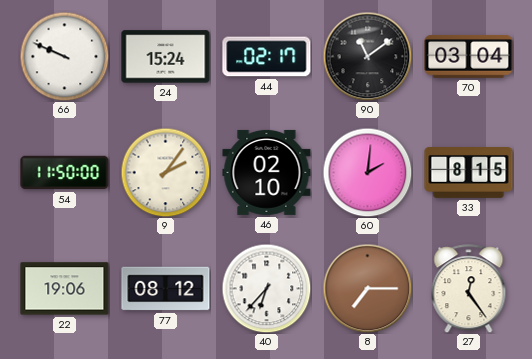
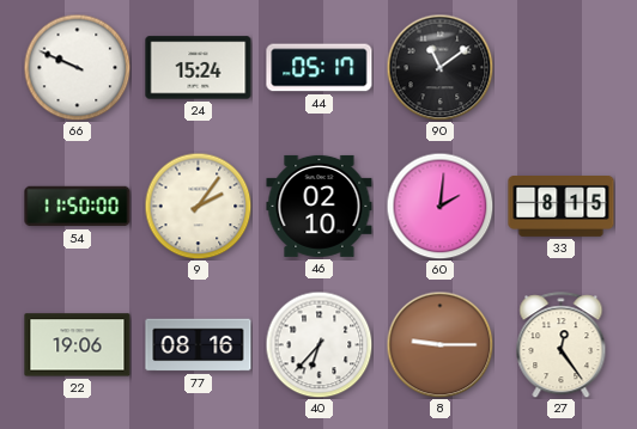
44: 02:17 -> 05:17 (320, 68)
70: 03:04 -> none (469, 56)
77: 08:12 -> 08:16 (199, 345)
8: 7:15 -> 9:15 (439, 344)
